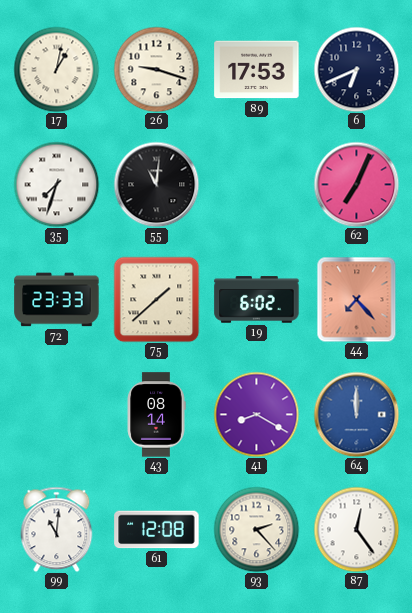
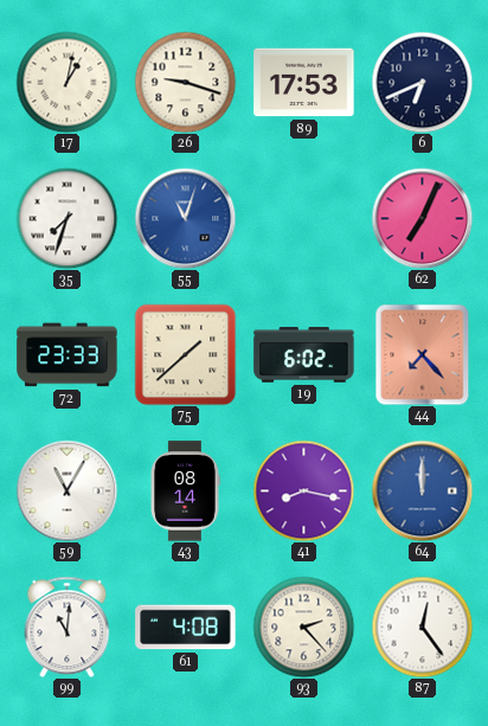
55: 11:01 -> 11:03 (185, 218)
55 dial: black -> blue (185, 218)
59: none -> 11:05 (66, 490)
41: 8:20 -> 8:17 (303, 490)
61: 12:08 -> 4:08 (186, 628)
